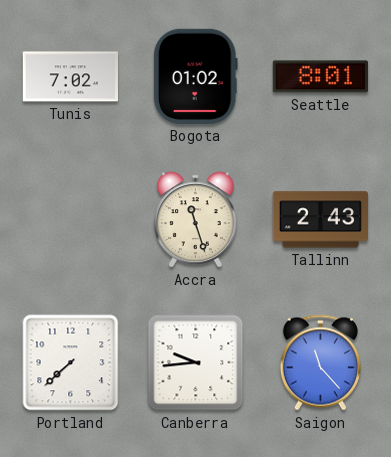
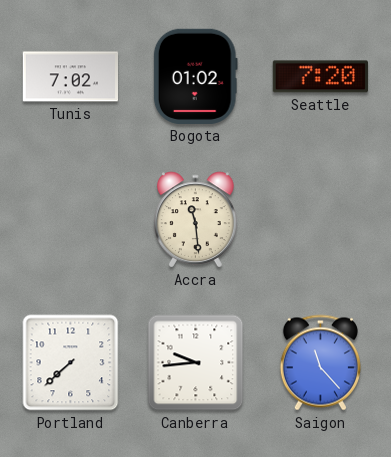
Seattle: 8:01 -> 7:20 (320, 77)
Accra: 11:27 -> 11:29 (196, 220)
Tallinn: 2:43 -> none (320, 220)
